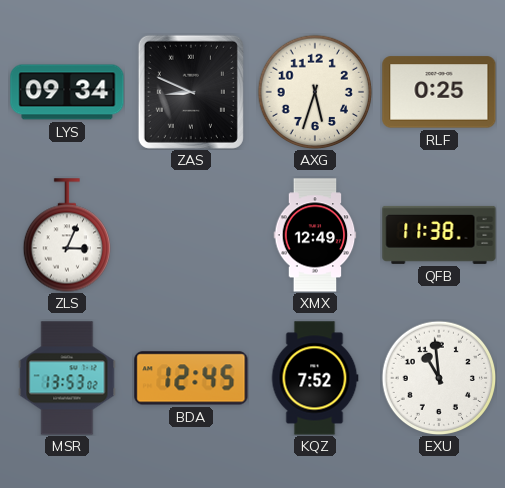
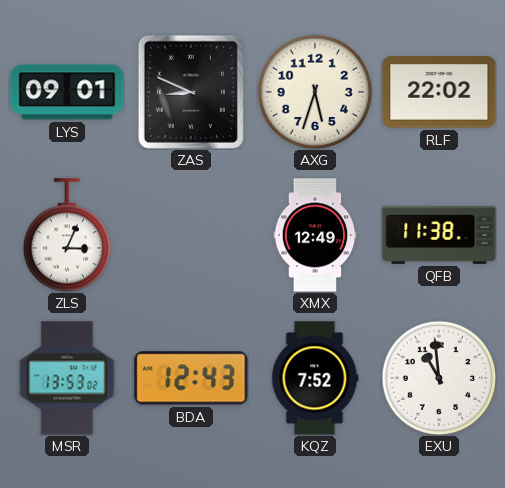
LYS: 09:34 -> 09:01 (67, 92)
RLF: 0:25 -> 22:02 (439, 92)
BDA: 12:45 -> 12:43 (191, 378)
